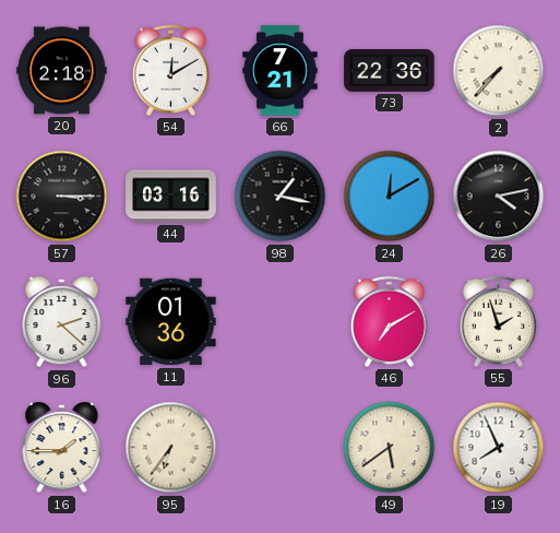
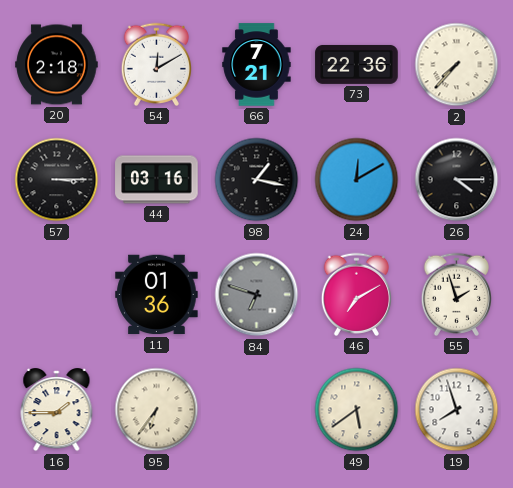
26: 4:13 -> 4:15 (457, 180)
96: 2:22 -> none (62, 322)
84: none -> 6:48 (257, 295)
19: 7:56 -> 7:57 (457, 410)
